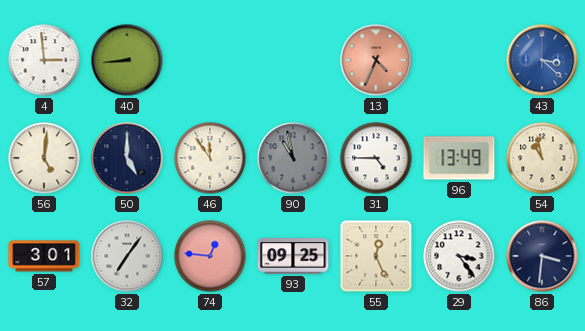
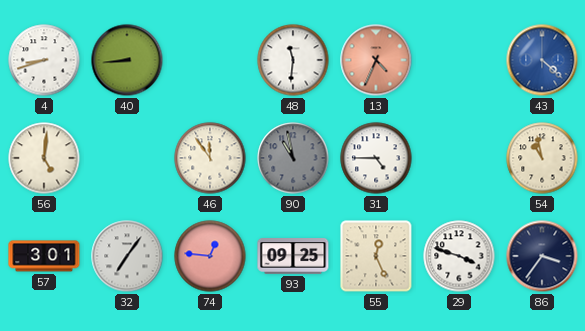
4: 2:59 -> 8:42 (44, 60)
48: none -> 11:31 (293, 60)
43: 3:22 -> 4:22 (542, 60)
50: 5:00 -> none (127, 158)
96: 13:49 -> none (459, 158)
29: 3:24 -> 3:48 (459, 256)
86: 3:31 -> 3:36 (542, 256)
